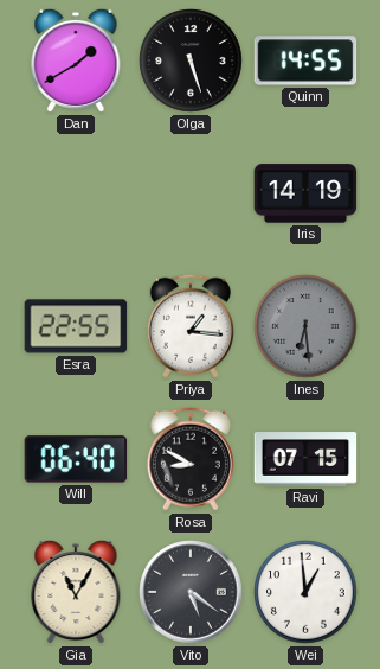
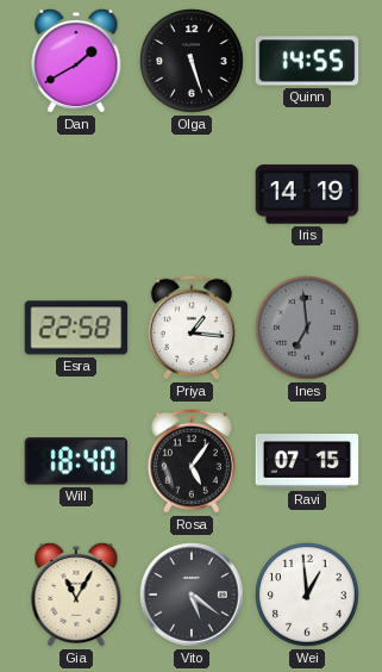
Esra: 22:55 -> 22:58 (76, 328)
Ines: 6:29 -> 6:59 (307, 328)
Will: 06:40 -> 18:40 (76, 461)
Rosa: 8:50 -> 5:06 (192, 461)
